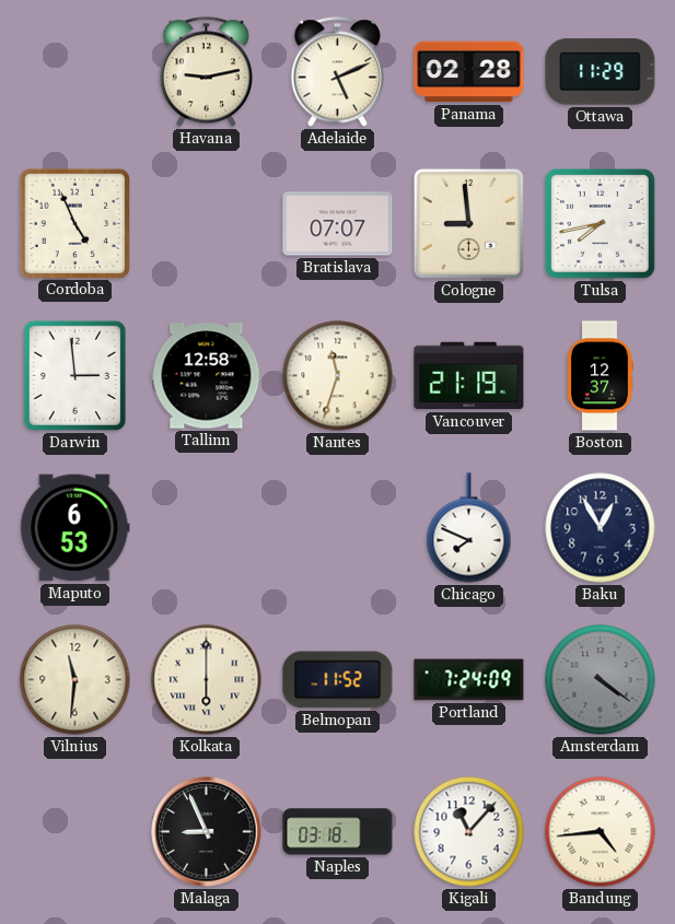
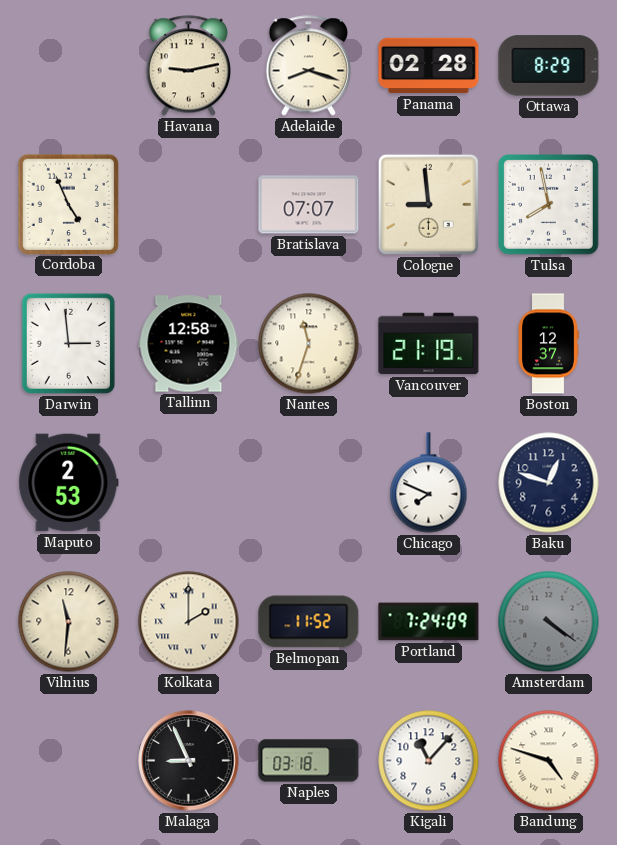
Adelaide: 5:11 -> 8:18 (308, 66)
Ottawa: 11:29 -> 8:29 (549, 66)
Tulsa: 7:43 -> 7:58 (549, 205)
Maputo: 6:53 -> 2:53 (69, 483)
Baku: 12:55 -> 12:48 (549, 483)
Kolkata: 6:00 -> 2:00 (189, 622)
Bandung: 4:44 -> 4:48 (549, 761)
